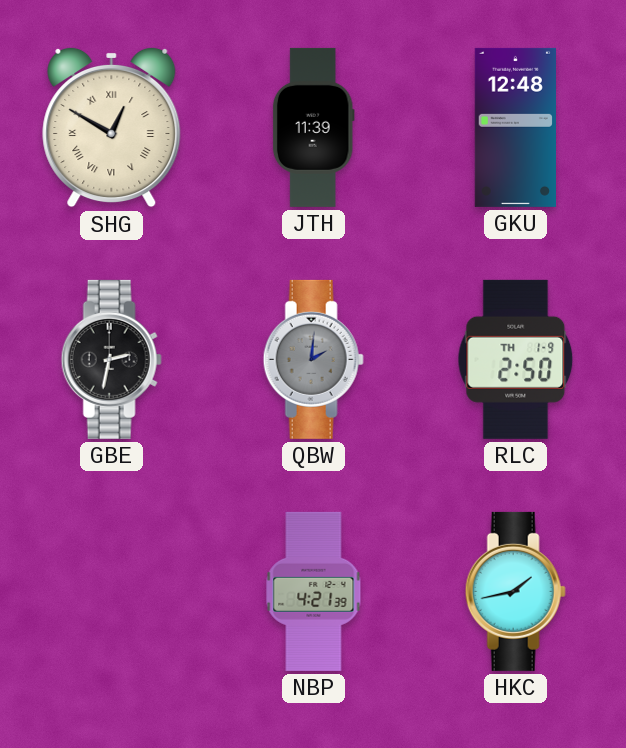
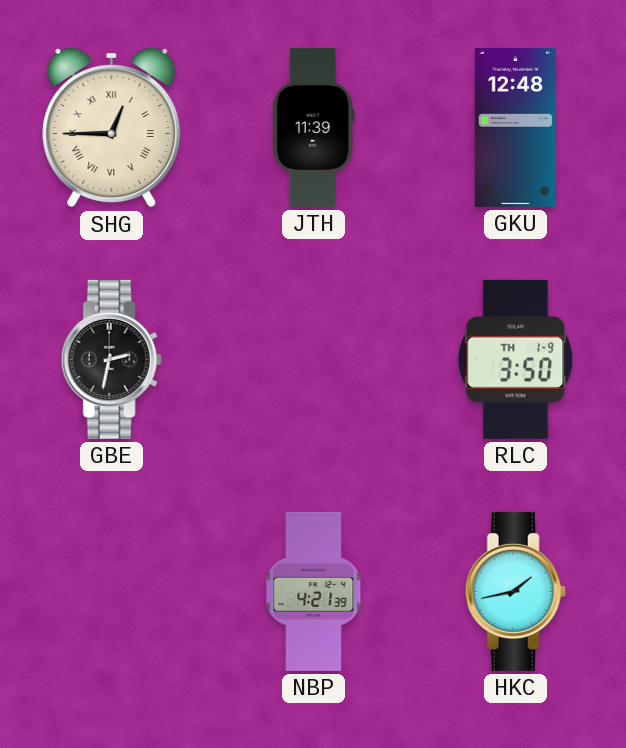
SHG: 12:50 -> 12:45 (112, 127)
QBW: 2:01 -> none (313, 359)
RLC: 2:50 -> 3:50 (516, 359)
